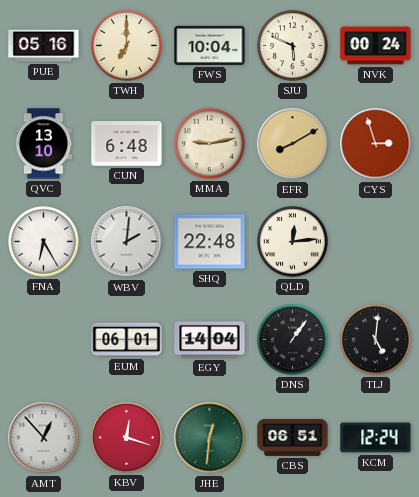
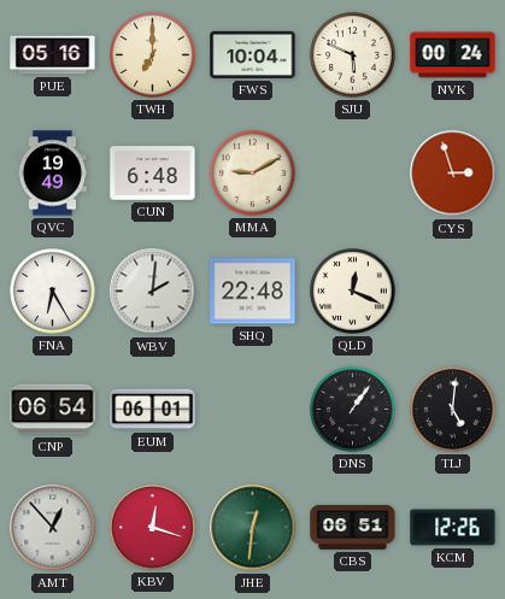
QVC: 13:10 -> 19:49 (52, 174)
MMA: 9:13 -> 9:10 (253, 174)
EFR: 8:10 -> none (293, 144)
QLD: 12:14 -> 12:19 (353, 292)
CNP: none -> 06:54 (53, 410)
EGY: 14:04 -> none (210, 340)
KCM: 12:24 -> 12:26 (453, 528)
